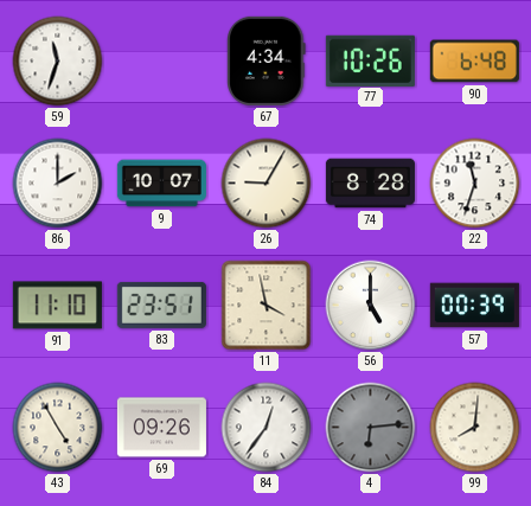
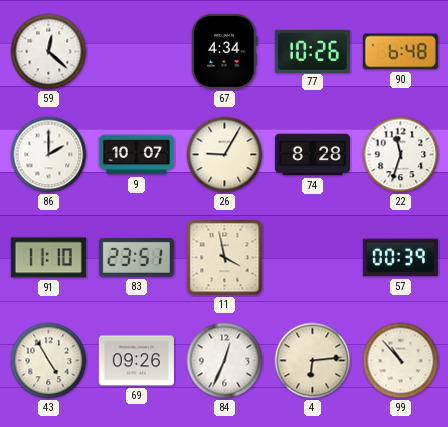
59: 11:33 -> 12:22 (49, 52)
56: 5:00 -> none (371, 306)
84: 12:36 -> 12:34 (225, 361)
4 dial: grey -> cream (313, 361)
99: 8:01 -> 10:53 (401, 361)
